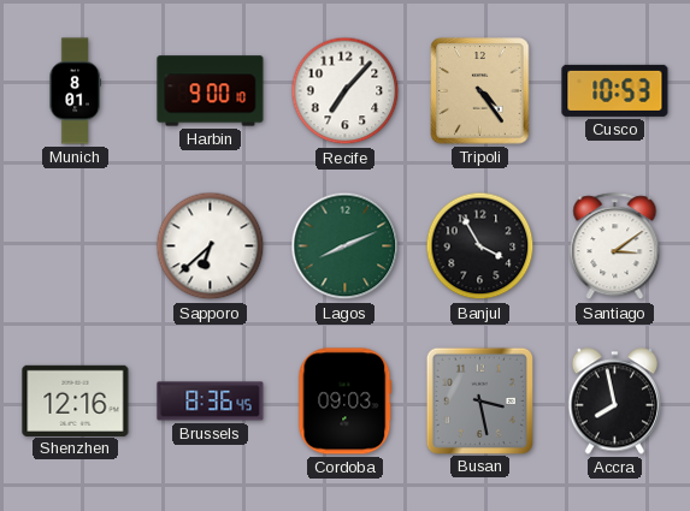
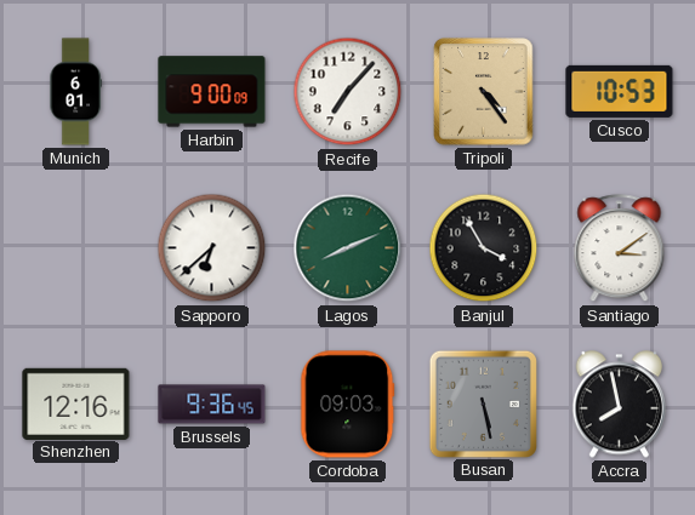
Munich: 8:01 -> 6:01 (75, 92)
Harbin: 9:00:10 -> 9:00:09 (212, 92)
Brussels: 8:36 -> 9:36 (212, 405)
Busan: 3:28 -> 5:28 (483, 404)
